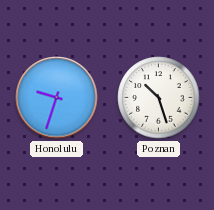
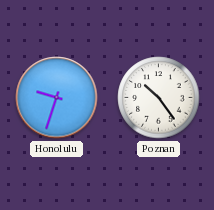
Poznan: 10:27 -> 10:24 (159, 98)
